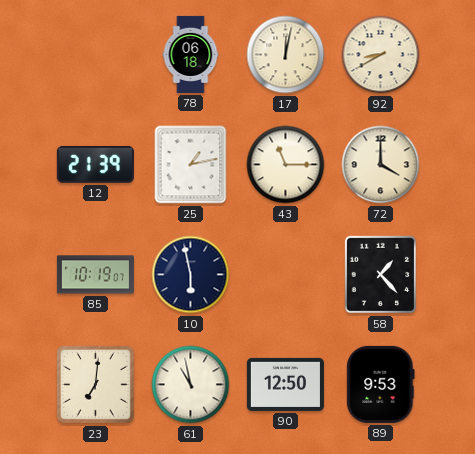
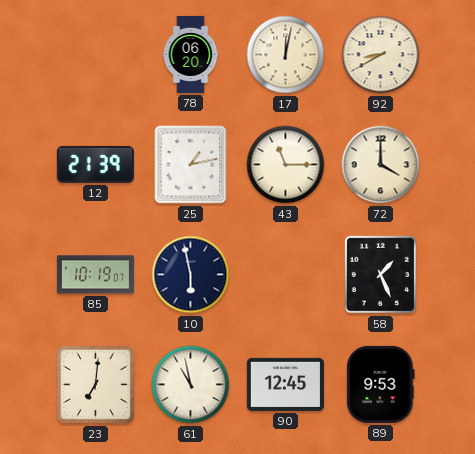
78: 06:18 -> 06:20 (191, 54)
58: 1:23 -> 1:26 (381, 275)
90: 12:50 -> 12:45 (285, 384)
